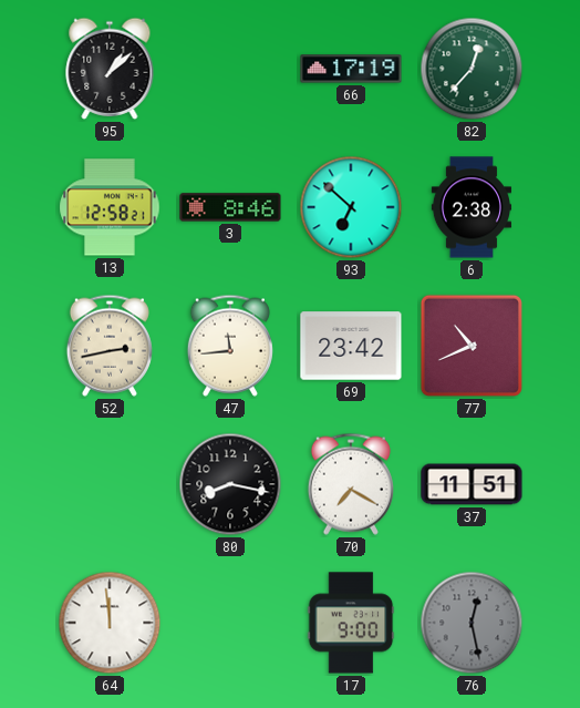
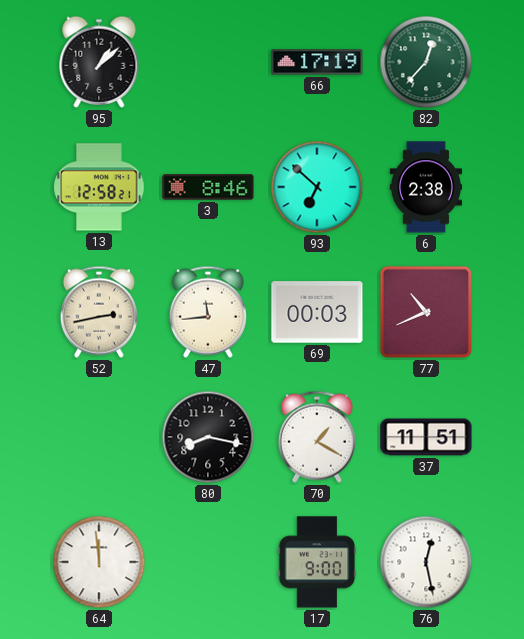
69: 23:42 -> 00:03 (317, 312)
70: 7:20 -> 1:20 (317, 437)
76 dial: grey -> white (426, 562)
